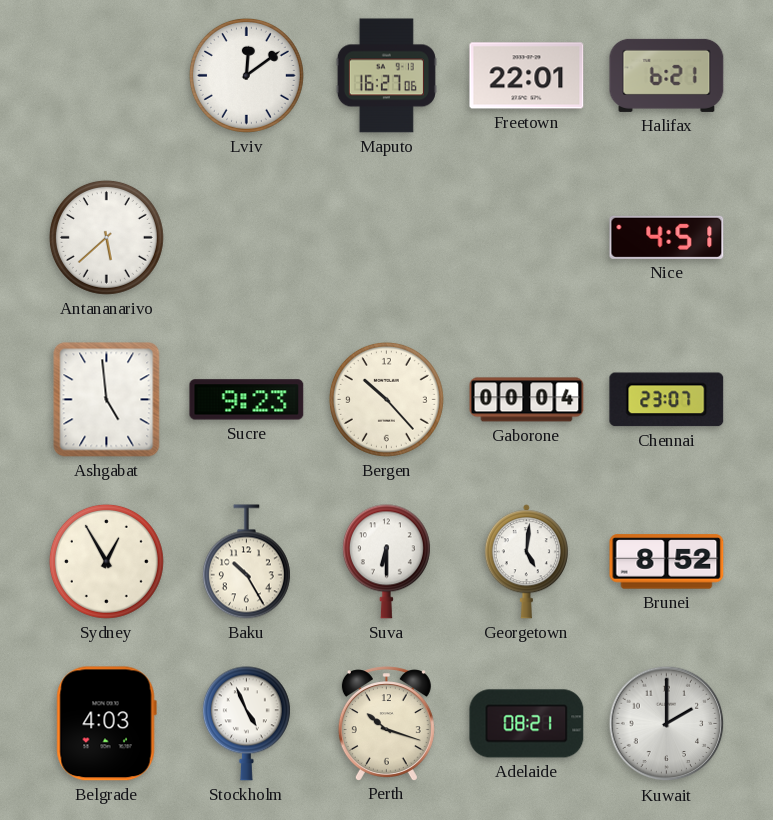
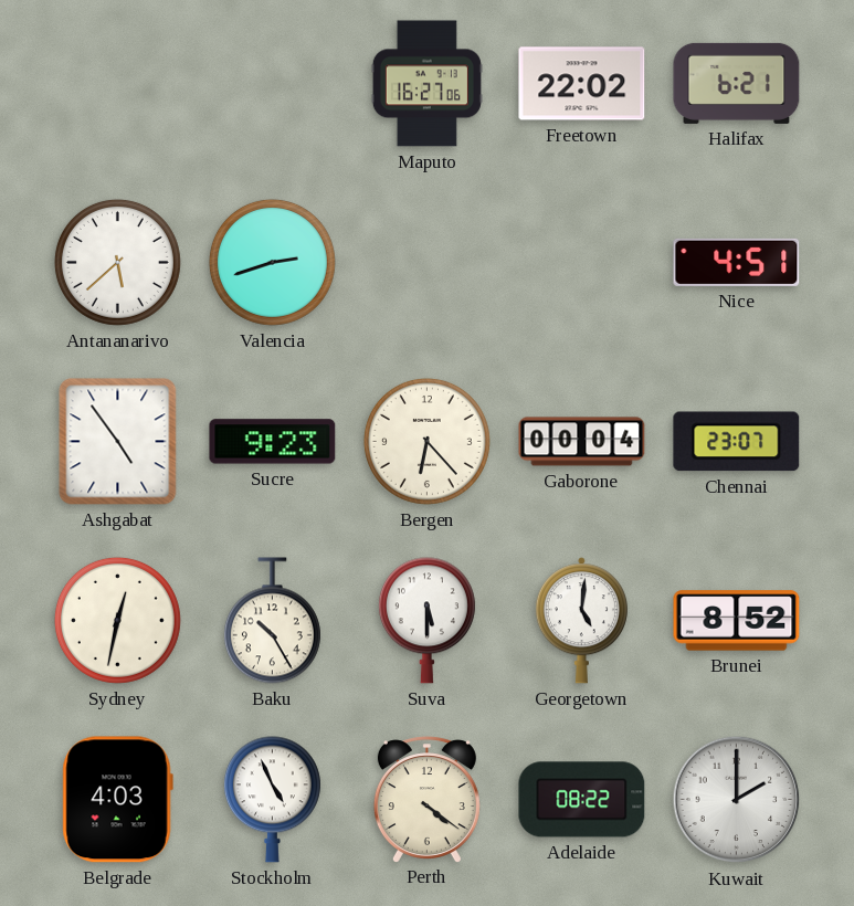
Lviv: 12:09 -> none (246, 75)
Freetown: 22:01 -> 22:02 (582, 84)
Valencia: none -> 2:42 (272, 262)
Ashgabat: 4:59 -> 4:54 (118, 442)
Bergen: 10:23 -> 6:23 (426, 441)
Sydney: 12:55 -> 12:32 (117, 620)
Suva: 6:30 -> 5:30 (426, 621)
Perth: 10:18 -> 4:21 (426, 799)
Adelaide: 08:21 -> 08:22 (582, 800)
